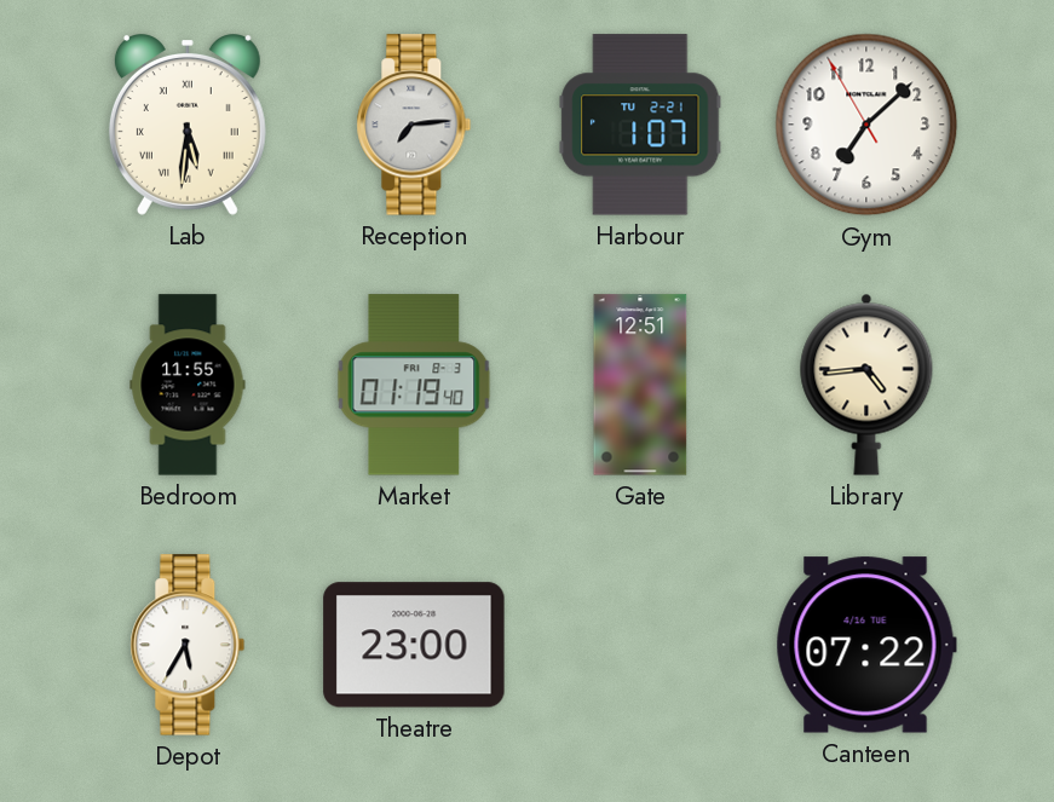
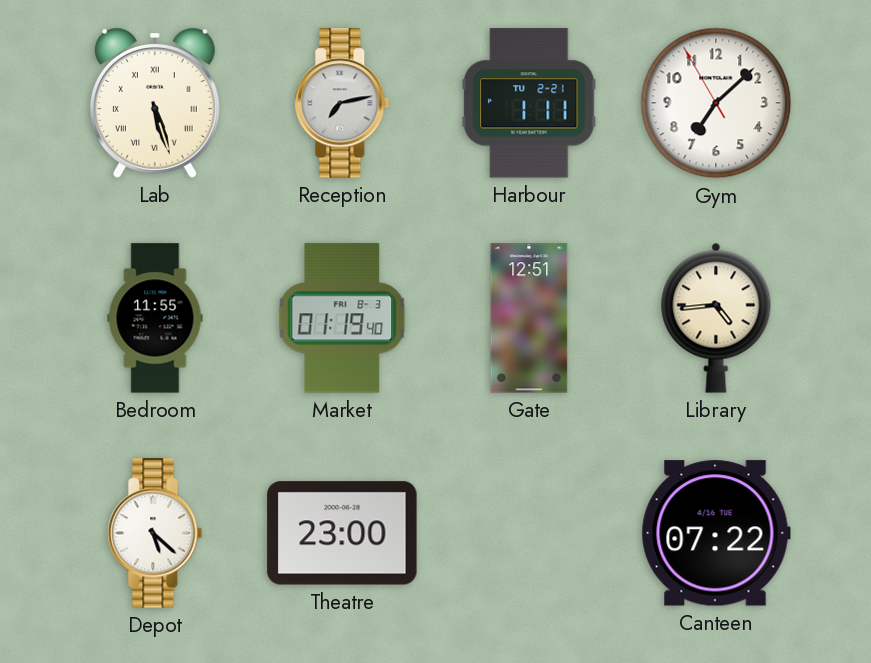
Lab: 5:31 -> 5:27 (155, 104)
Reception: 7:14 -> 7:13 (342, 103)
Harbour: 1:07 -> 1:11 (529, 103)
Depot: 5:35 -> 5:22 (155, 533)
